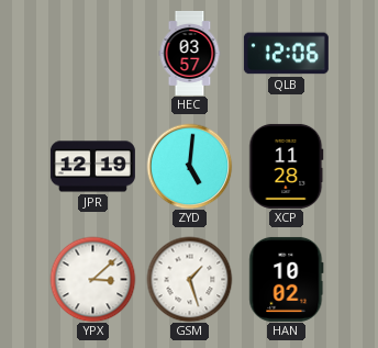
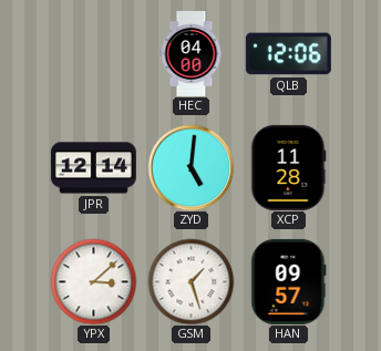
HEC: 03:57 -> 04:00 (192, 53)
JPR: 12:19 -> 12:14 (93, 168)
HAN: 10:02 -> 09:57 (289, 281)
